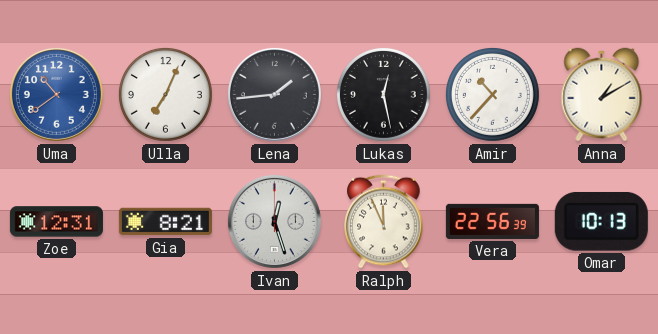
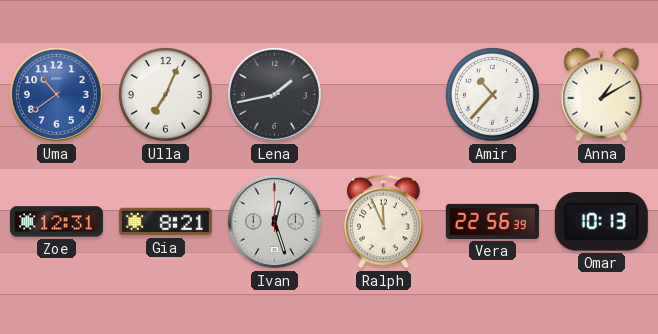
Lena: 1:44 -> 1:43 (274, 94)
Lukas: 12:28 -> none (384, 95)
